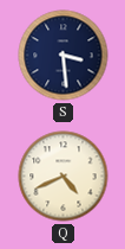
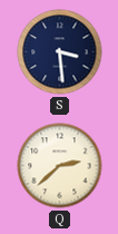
Q: 4:41 -> 2:38 (60, 166)
